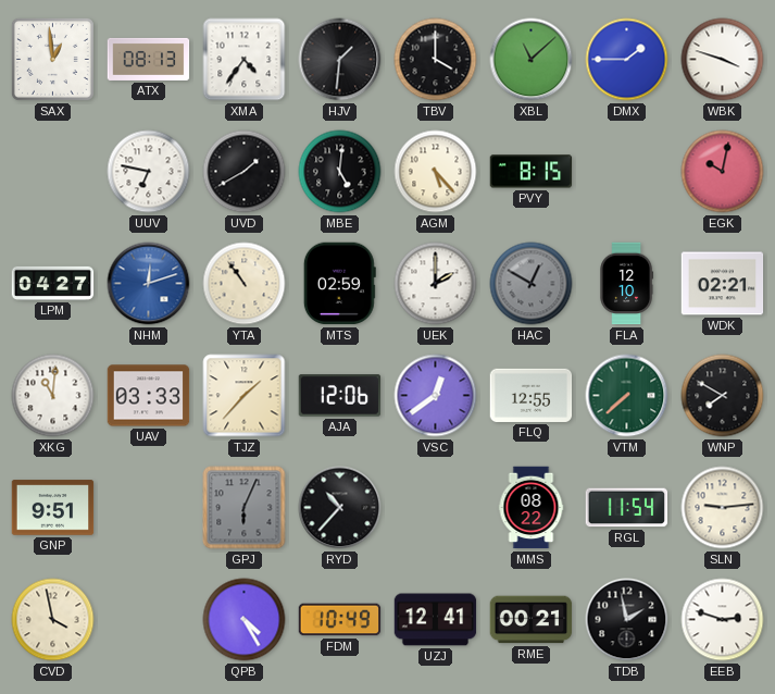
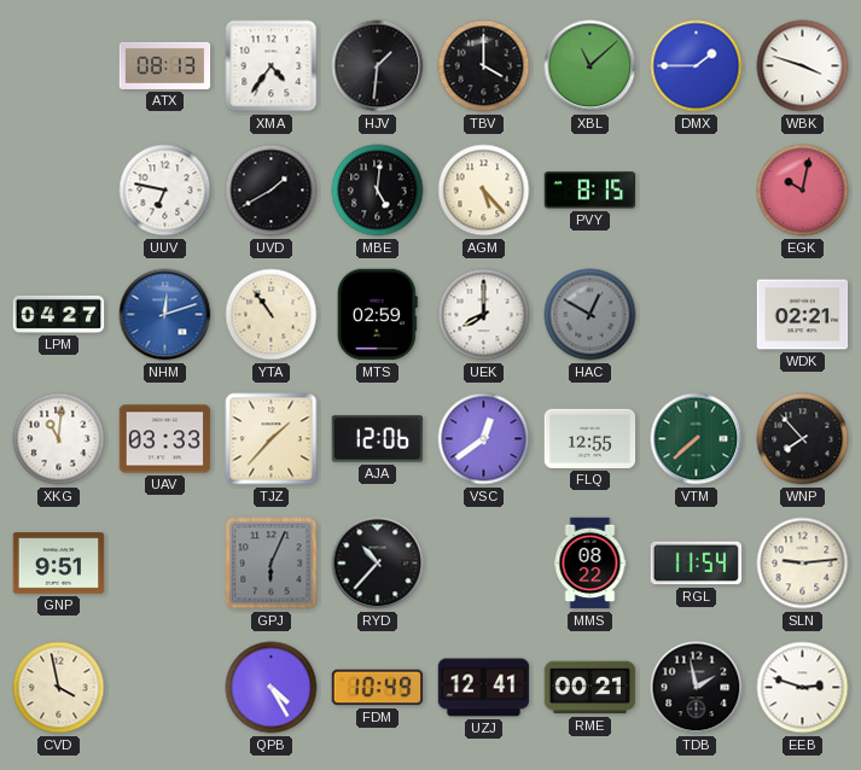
SAX: 12:59 -> none (52, 59)
UEK: 2:00 -> 8:00 (484, 315)
FLA: 12:10 -> none (627, 284)
WNP: 7:50 -> 7:53 (803, 439)
